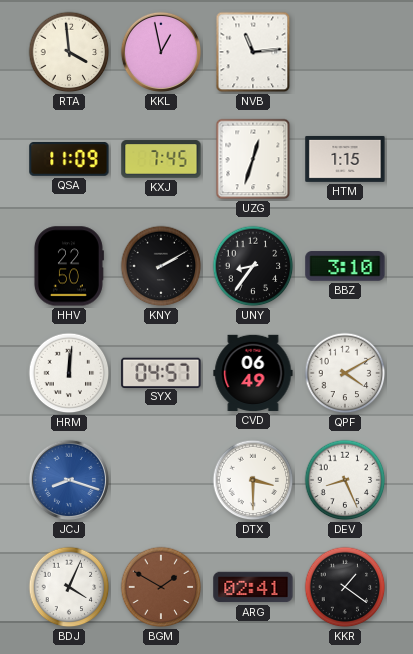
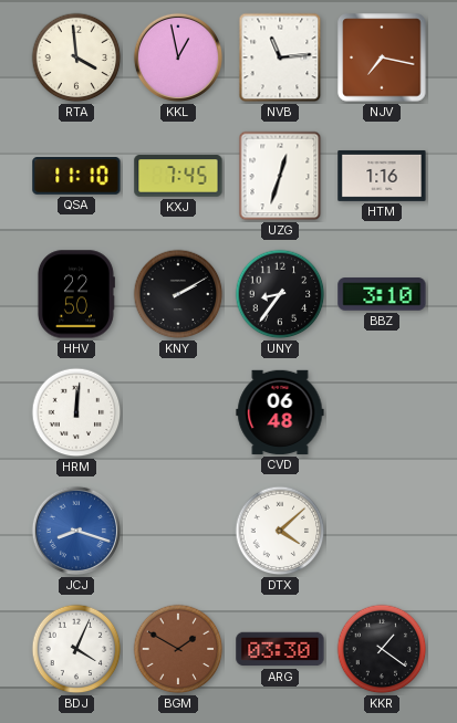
NJV: none -> 7:17 (382, 57)
QSA: 11:09 -> 11:10 (76, 177)
HTM: 1:15 -> 1:16 (382, 176)
SYX: 04:57 -> none (161, 372)
CVD: 06:49 -> 06:48 (280, 412)
QPF: 4:10 -> none (345, 373)
DTX: 3:30 -> 4:08 (280, 531)
DEV: 8:26 -> none (345, 480)
ARG: 02:41 -> 03:30 (280, 649)
